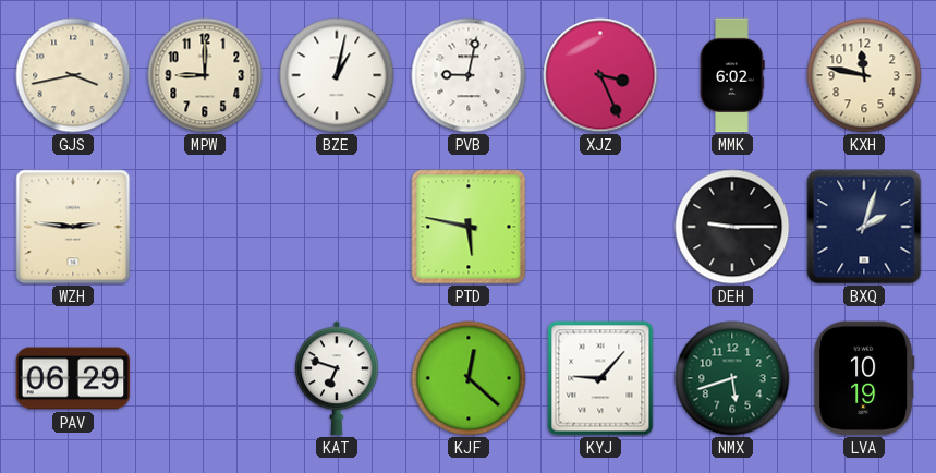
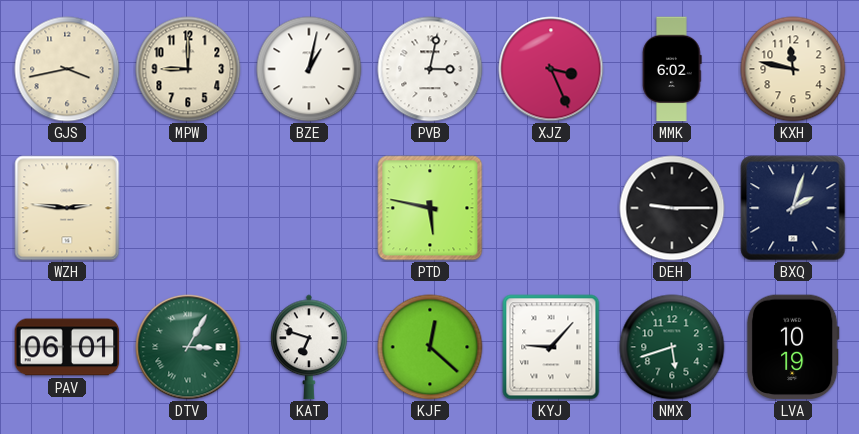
PVB: 9:02 -> 3:02 (430, 69)
PAV: 06:29 -> 06:01 (67, 347)
DTV: none -> 3:05 (188, 347)
